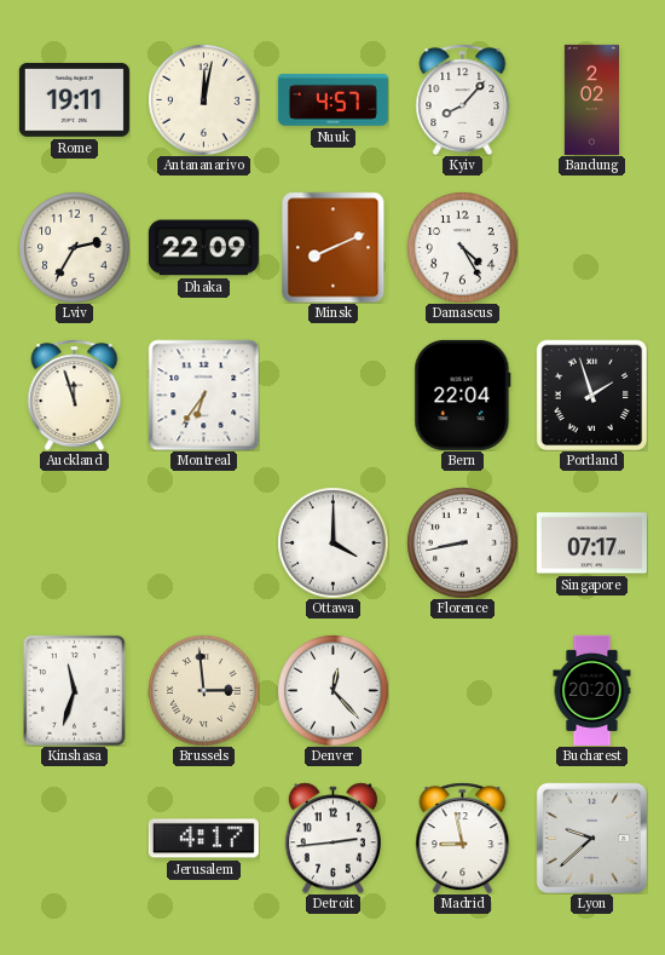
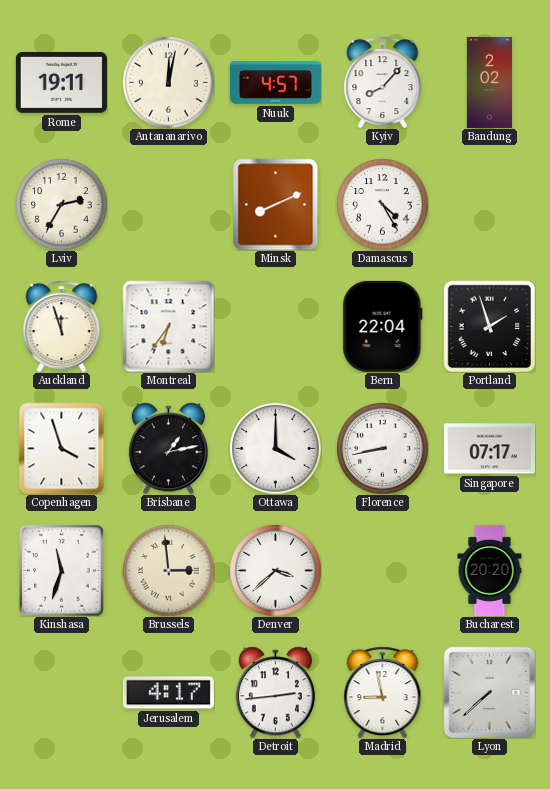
Dhaka: 22:09 -> none (203, 248)
Copenhagen: none -> 3:57 (62, 448)
Brisbane: none -> 1:13 (168, 448)
Denver: 12:23 -> 3:38 (275, 570)
Lyon: 9:38 -> 7:38 (489, 692)
